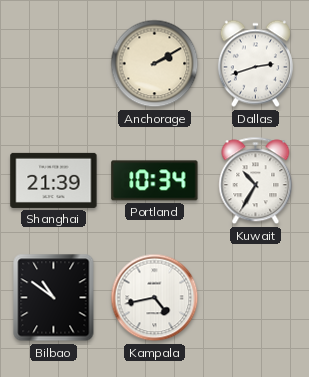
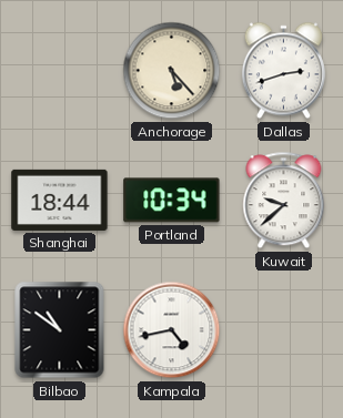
Anchorage: 2:10 -> 5:23 (172, 71)
Shanghai: 21:39 -> 18:44 (60, 200)
Kuwait: 10:35 -> 9:38 (284, 201)
